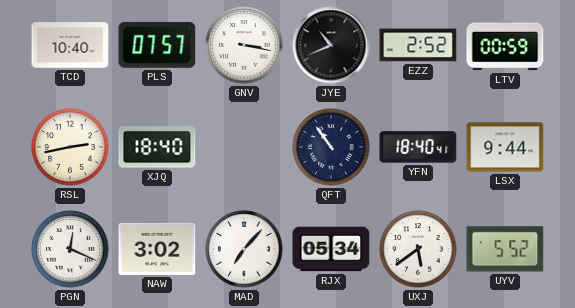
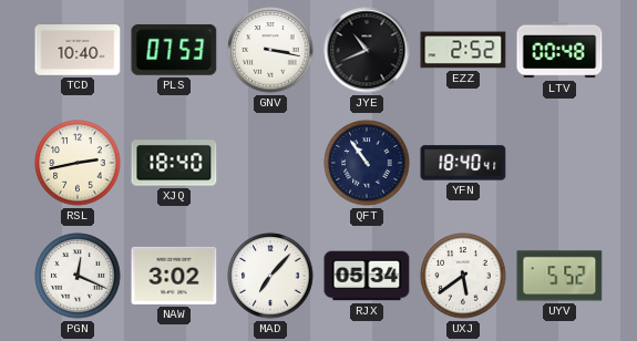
PLS: 07:57 -> 07:53 (174, 50)
LTV: 00:59 -> 00:48 (559, 50)
LSX: 9:44 -> none (505, 147)
